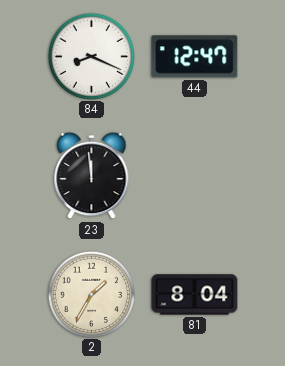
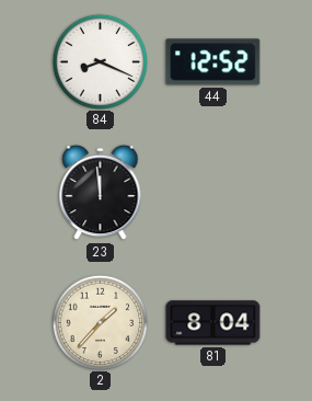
44: 12:47 -> 12:52 (213, 62)
2: 1:35 -> 1:37 (100, 322)
